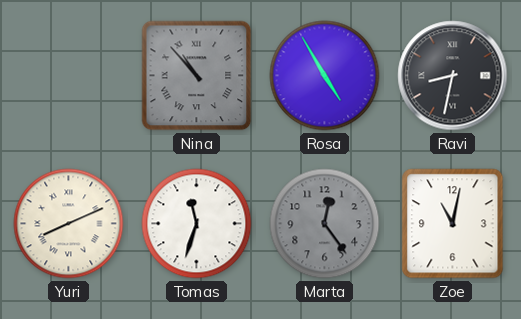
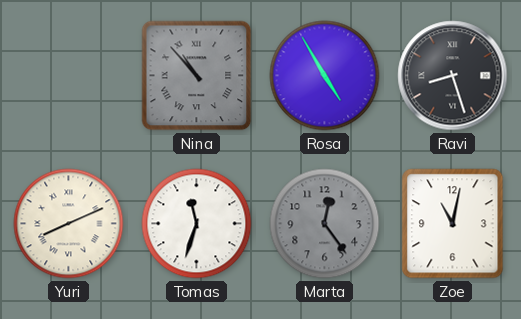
Ravi: 8:32 -> 8:27 (453, 76)
